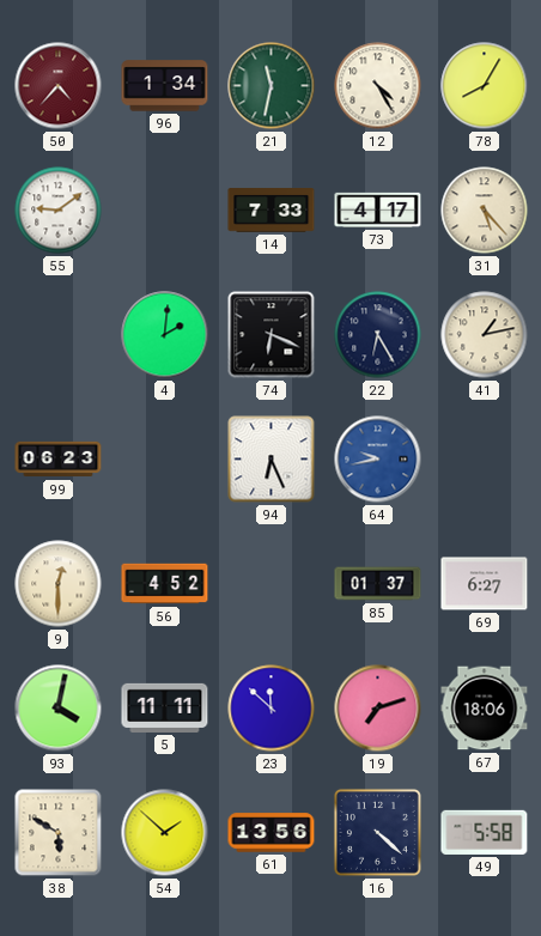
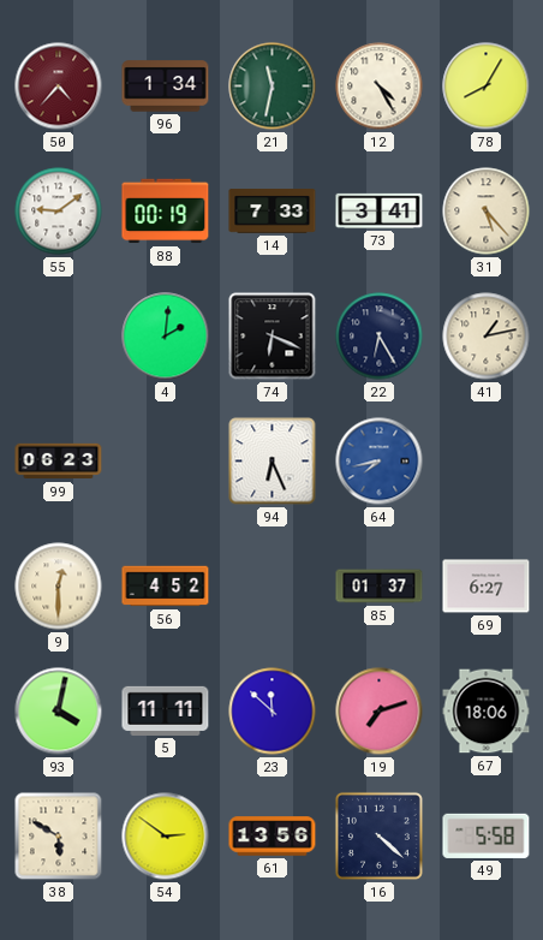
88: none -> 00:19 (166, 212)
73: 4:17 -> 3:41 (380, 210)
64: 9:43 -> 7:43 (380, 462)
54: 1:52 -> 2:51 (166, 837)
